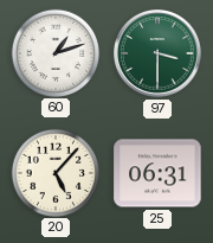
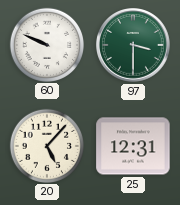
60: 1:12 -> 9:49 (46, 44)
25: 06:31 -> 12:31 (133, 146)
